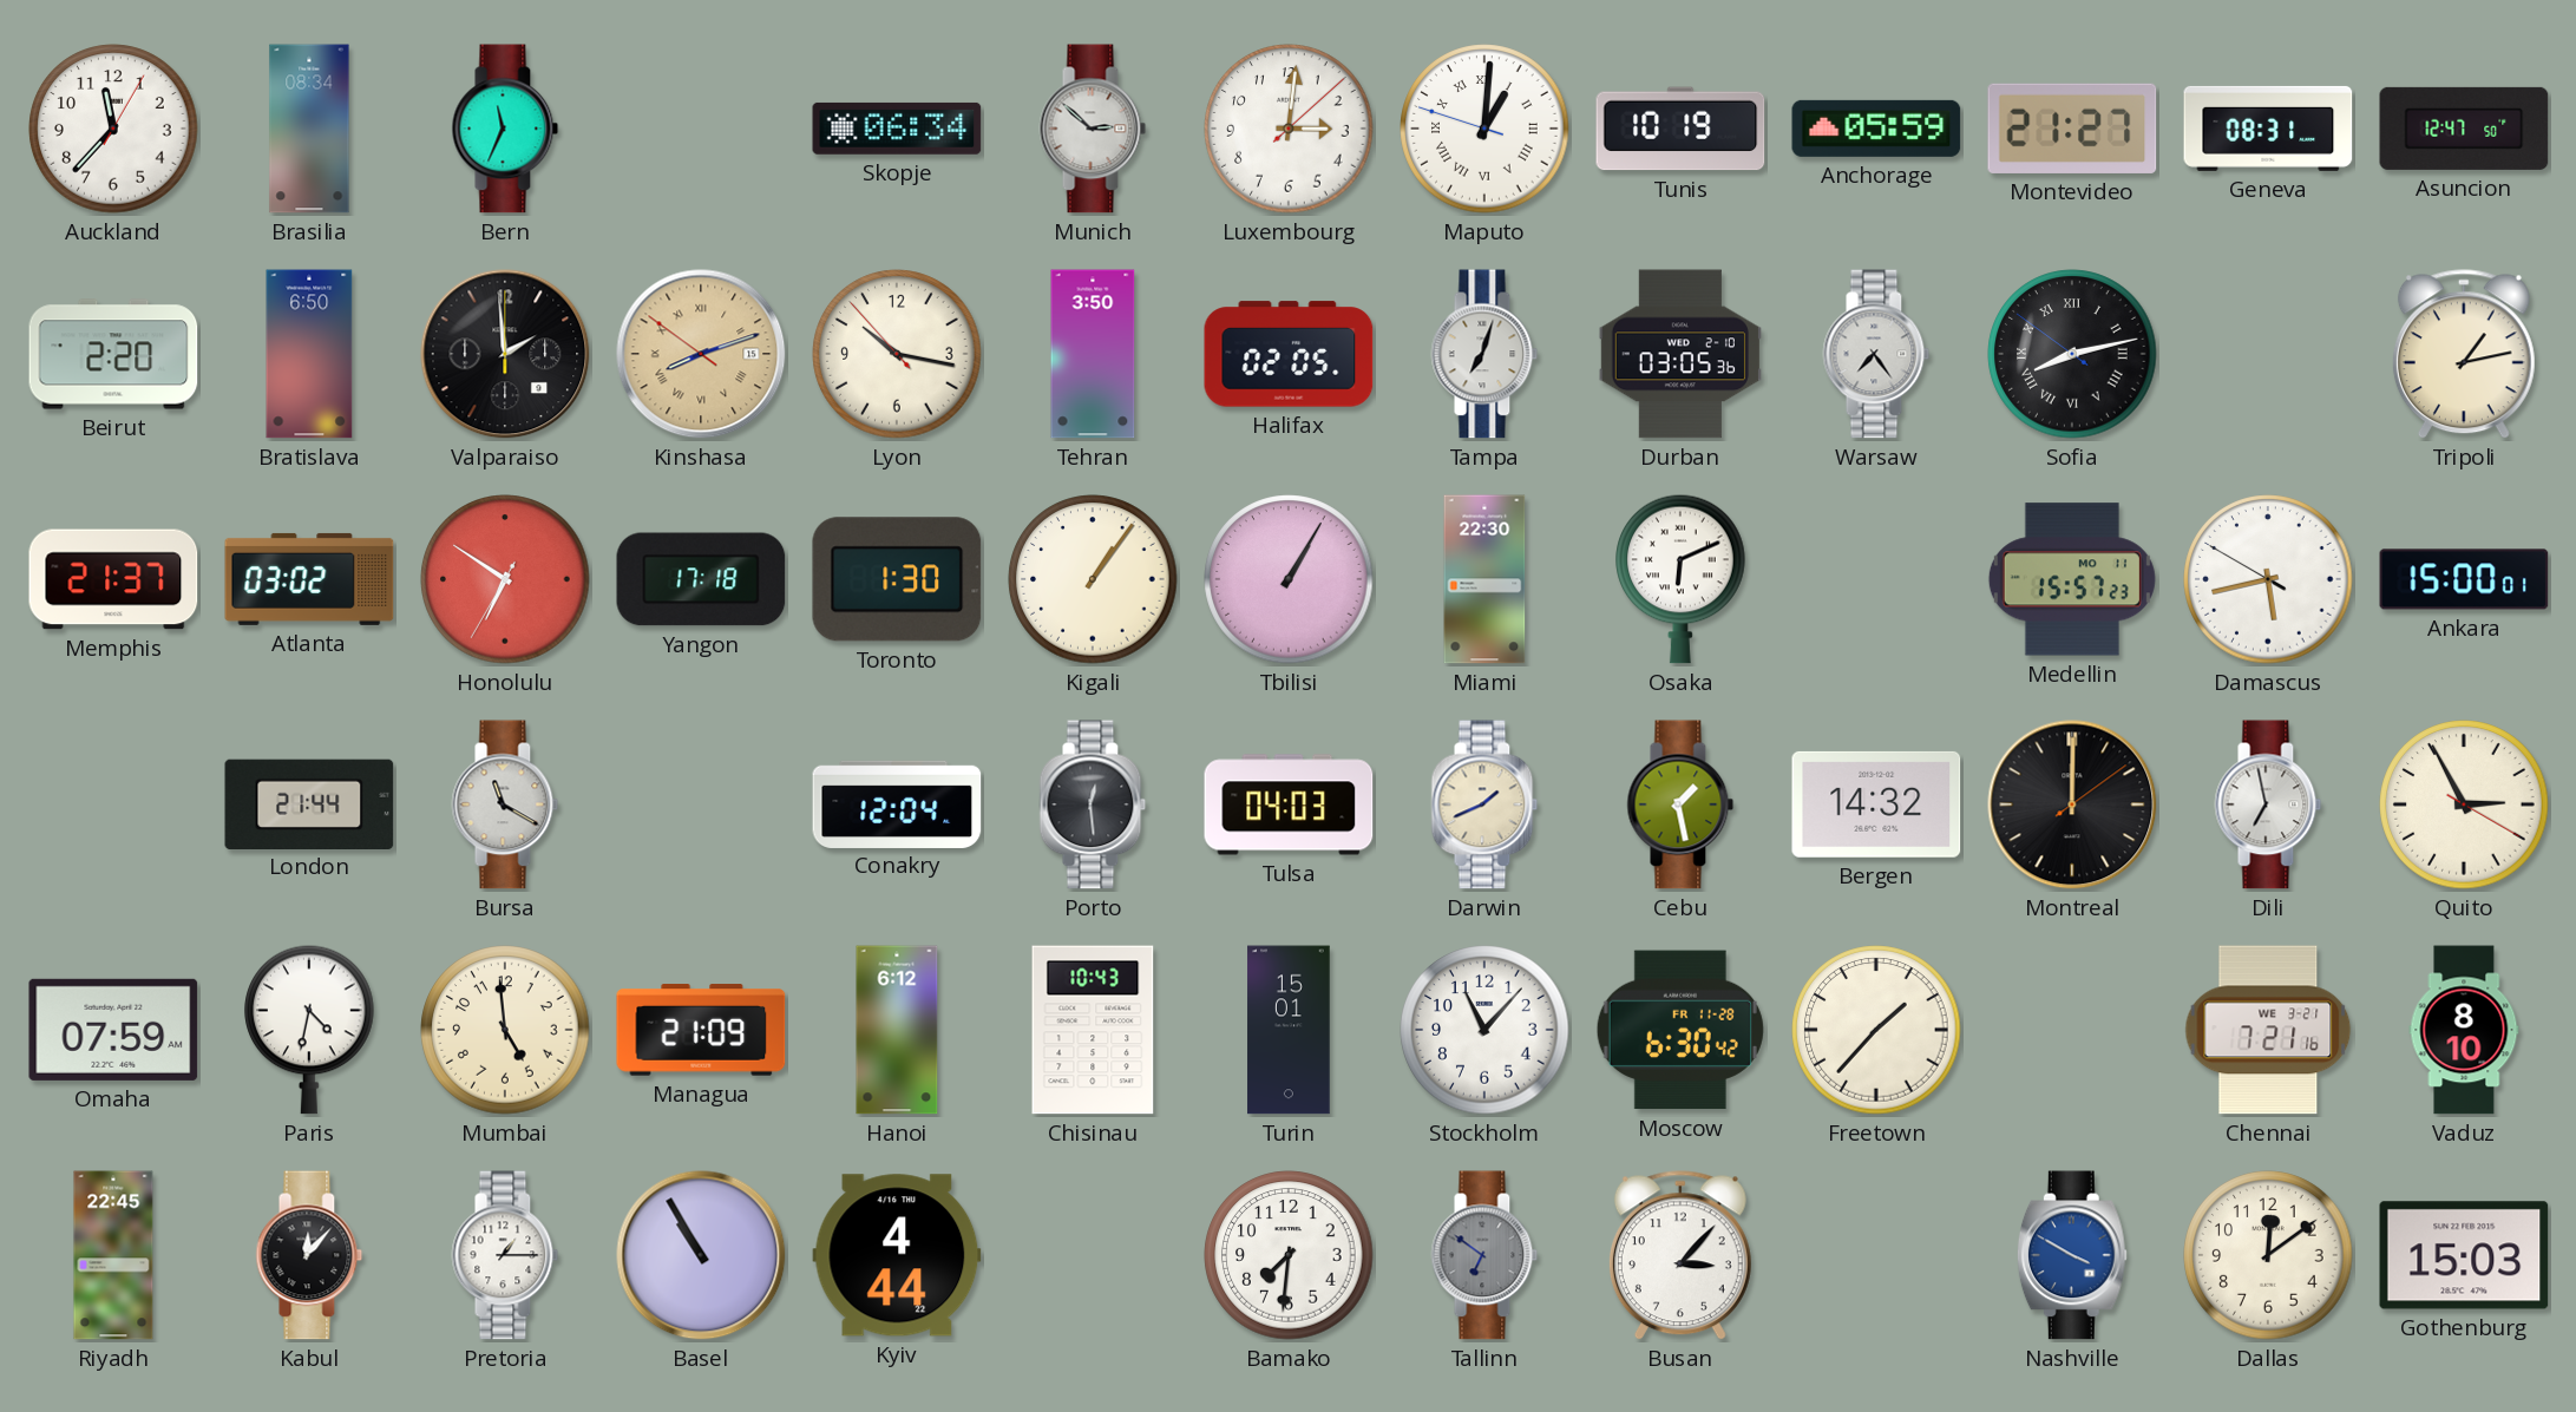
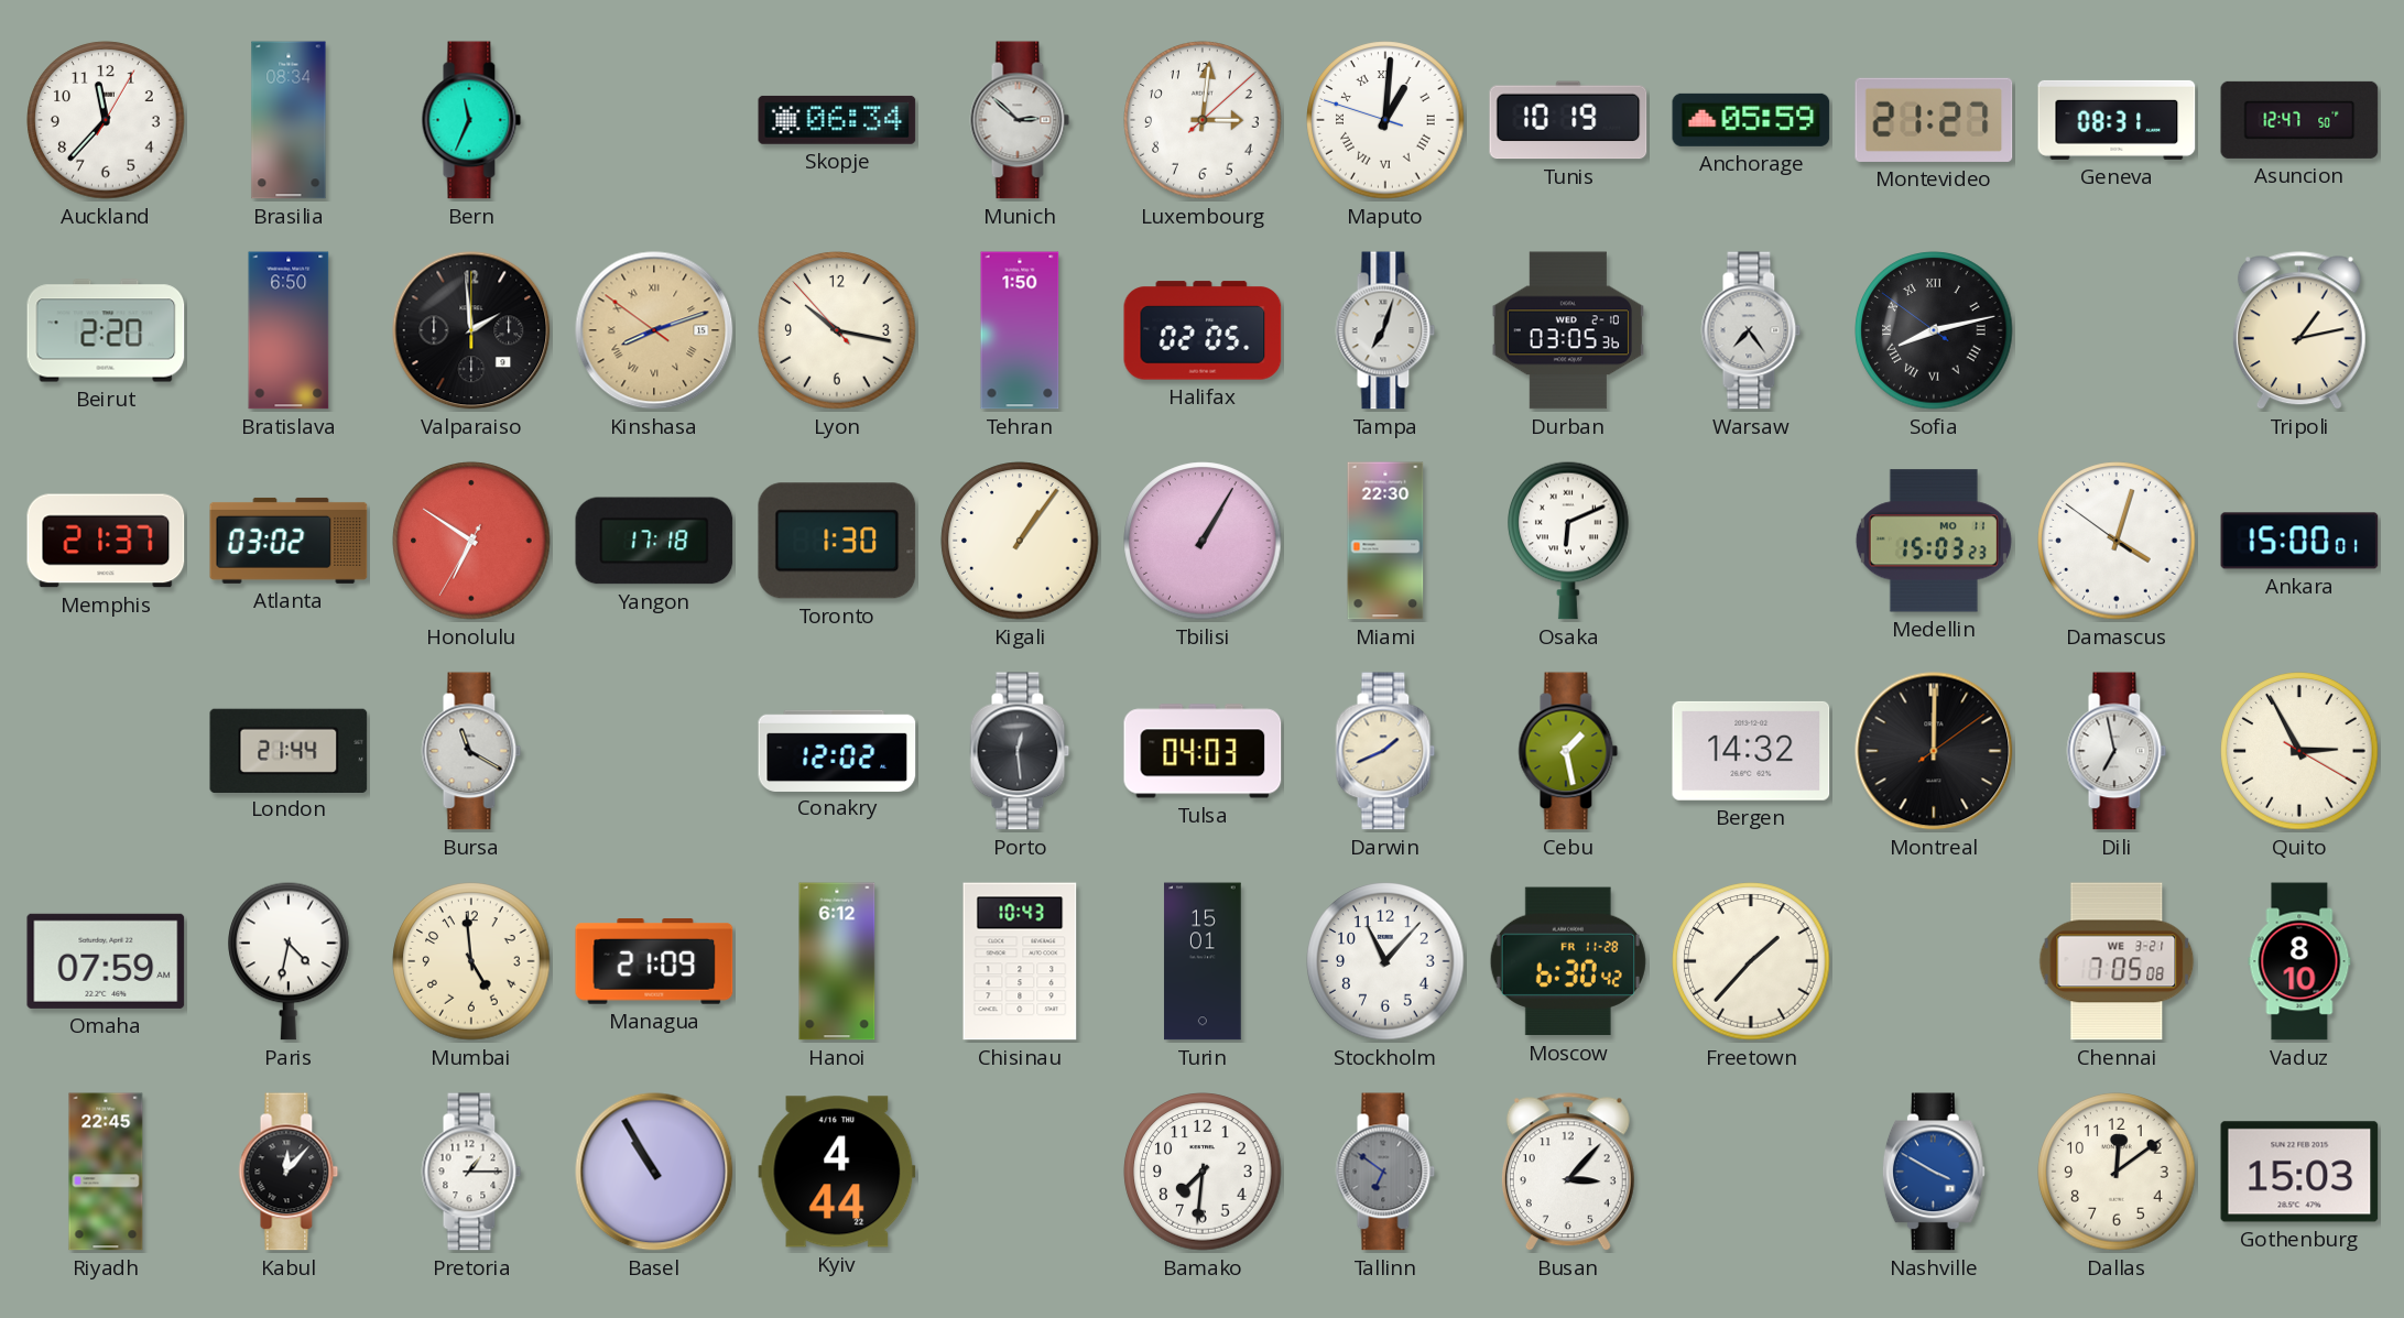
Tehran: 3:50 -> 1:50 (1020, 330)
Medellin: 15:57 -> 15:03 (1934, 541)
Damascus: 5:42 -> 4:02 (2117, 541)
Conakry: 12:04 -> 12:02 (837, 750)
Chennai: 7:21 -> 7:05 (2117, 961)
